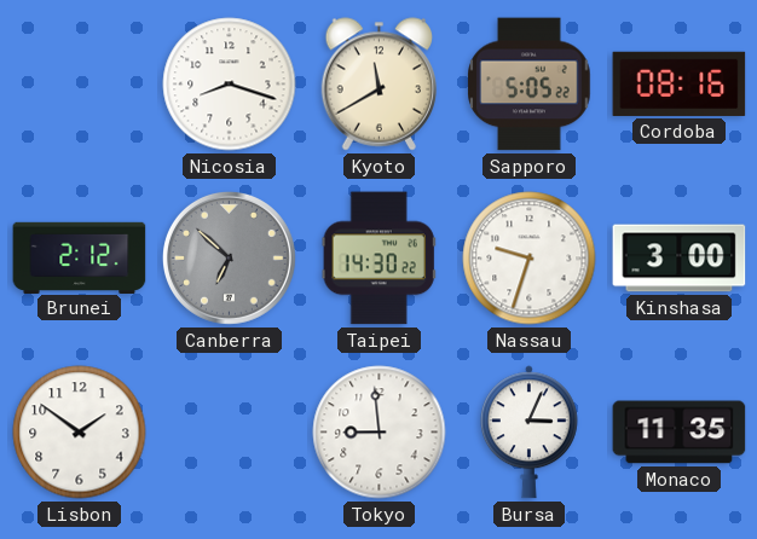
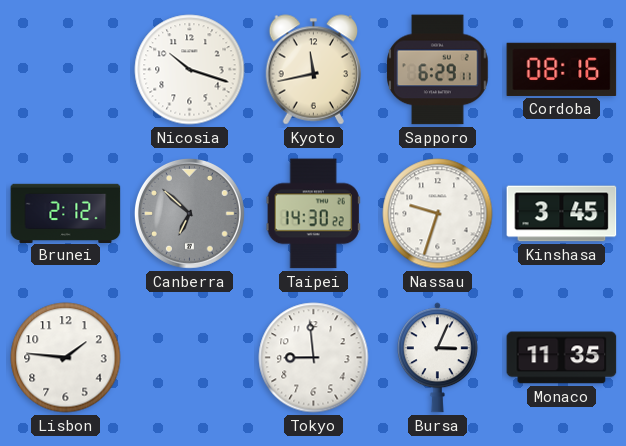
Nicosia: 8:18 -> 10:18 (190, 70)
Kyoto: 11:40 -> 11:43 (313, 70)
Sapporo: 5:05 -> 6:29 (438, 70)
Kinshasa: 3:00 -> 3:45 (562, 214)
Lisbon: 1:51 -> 1:46 (66, 358)
